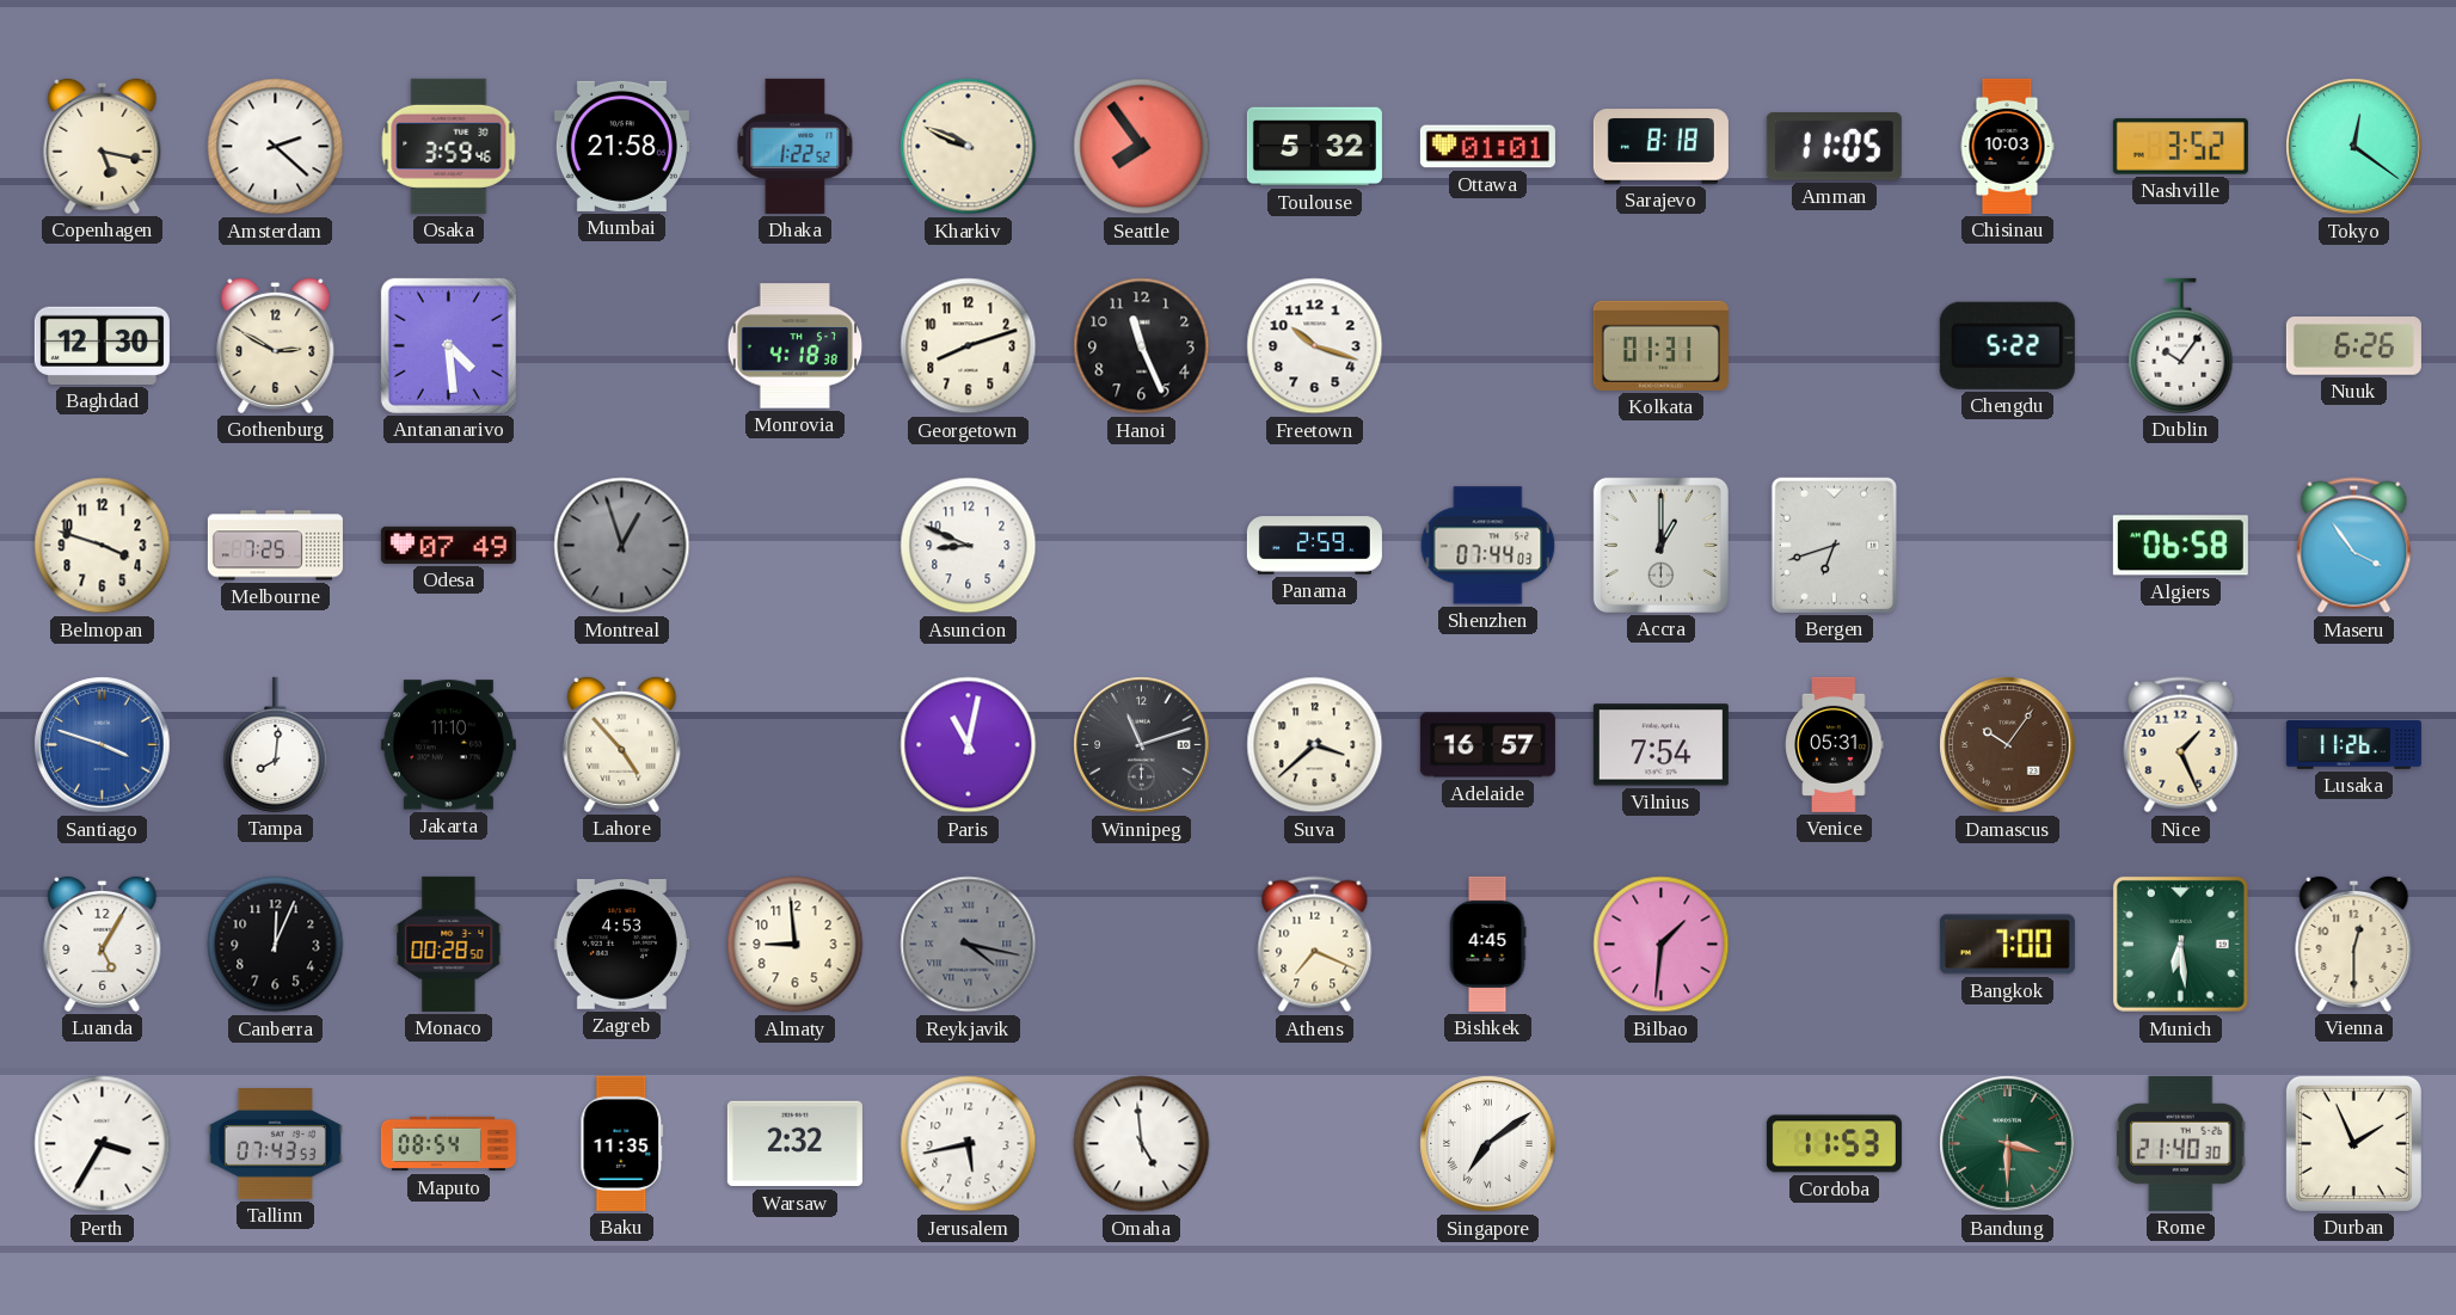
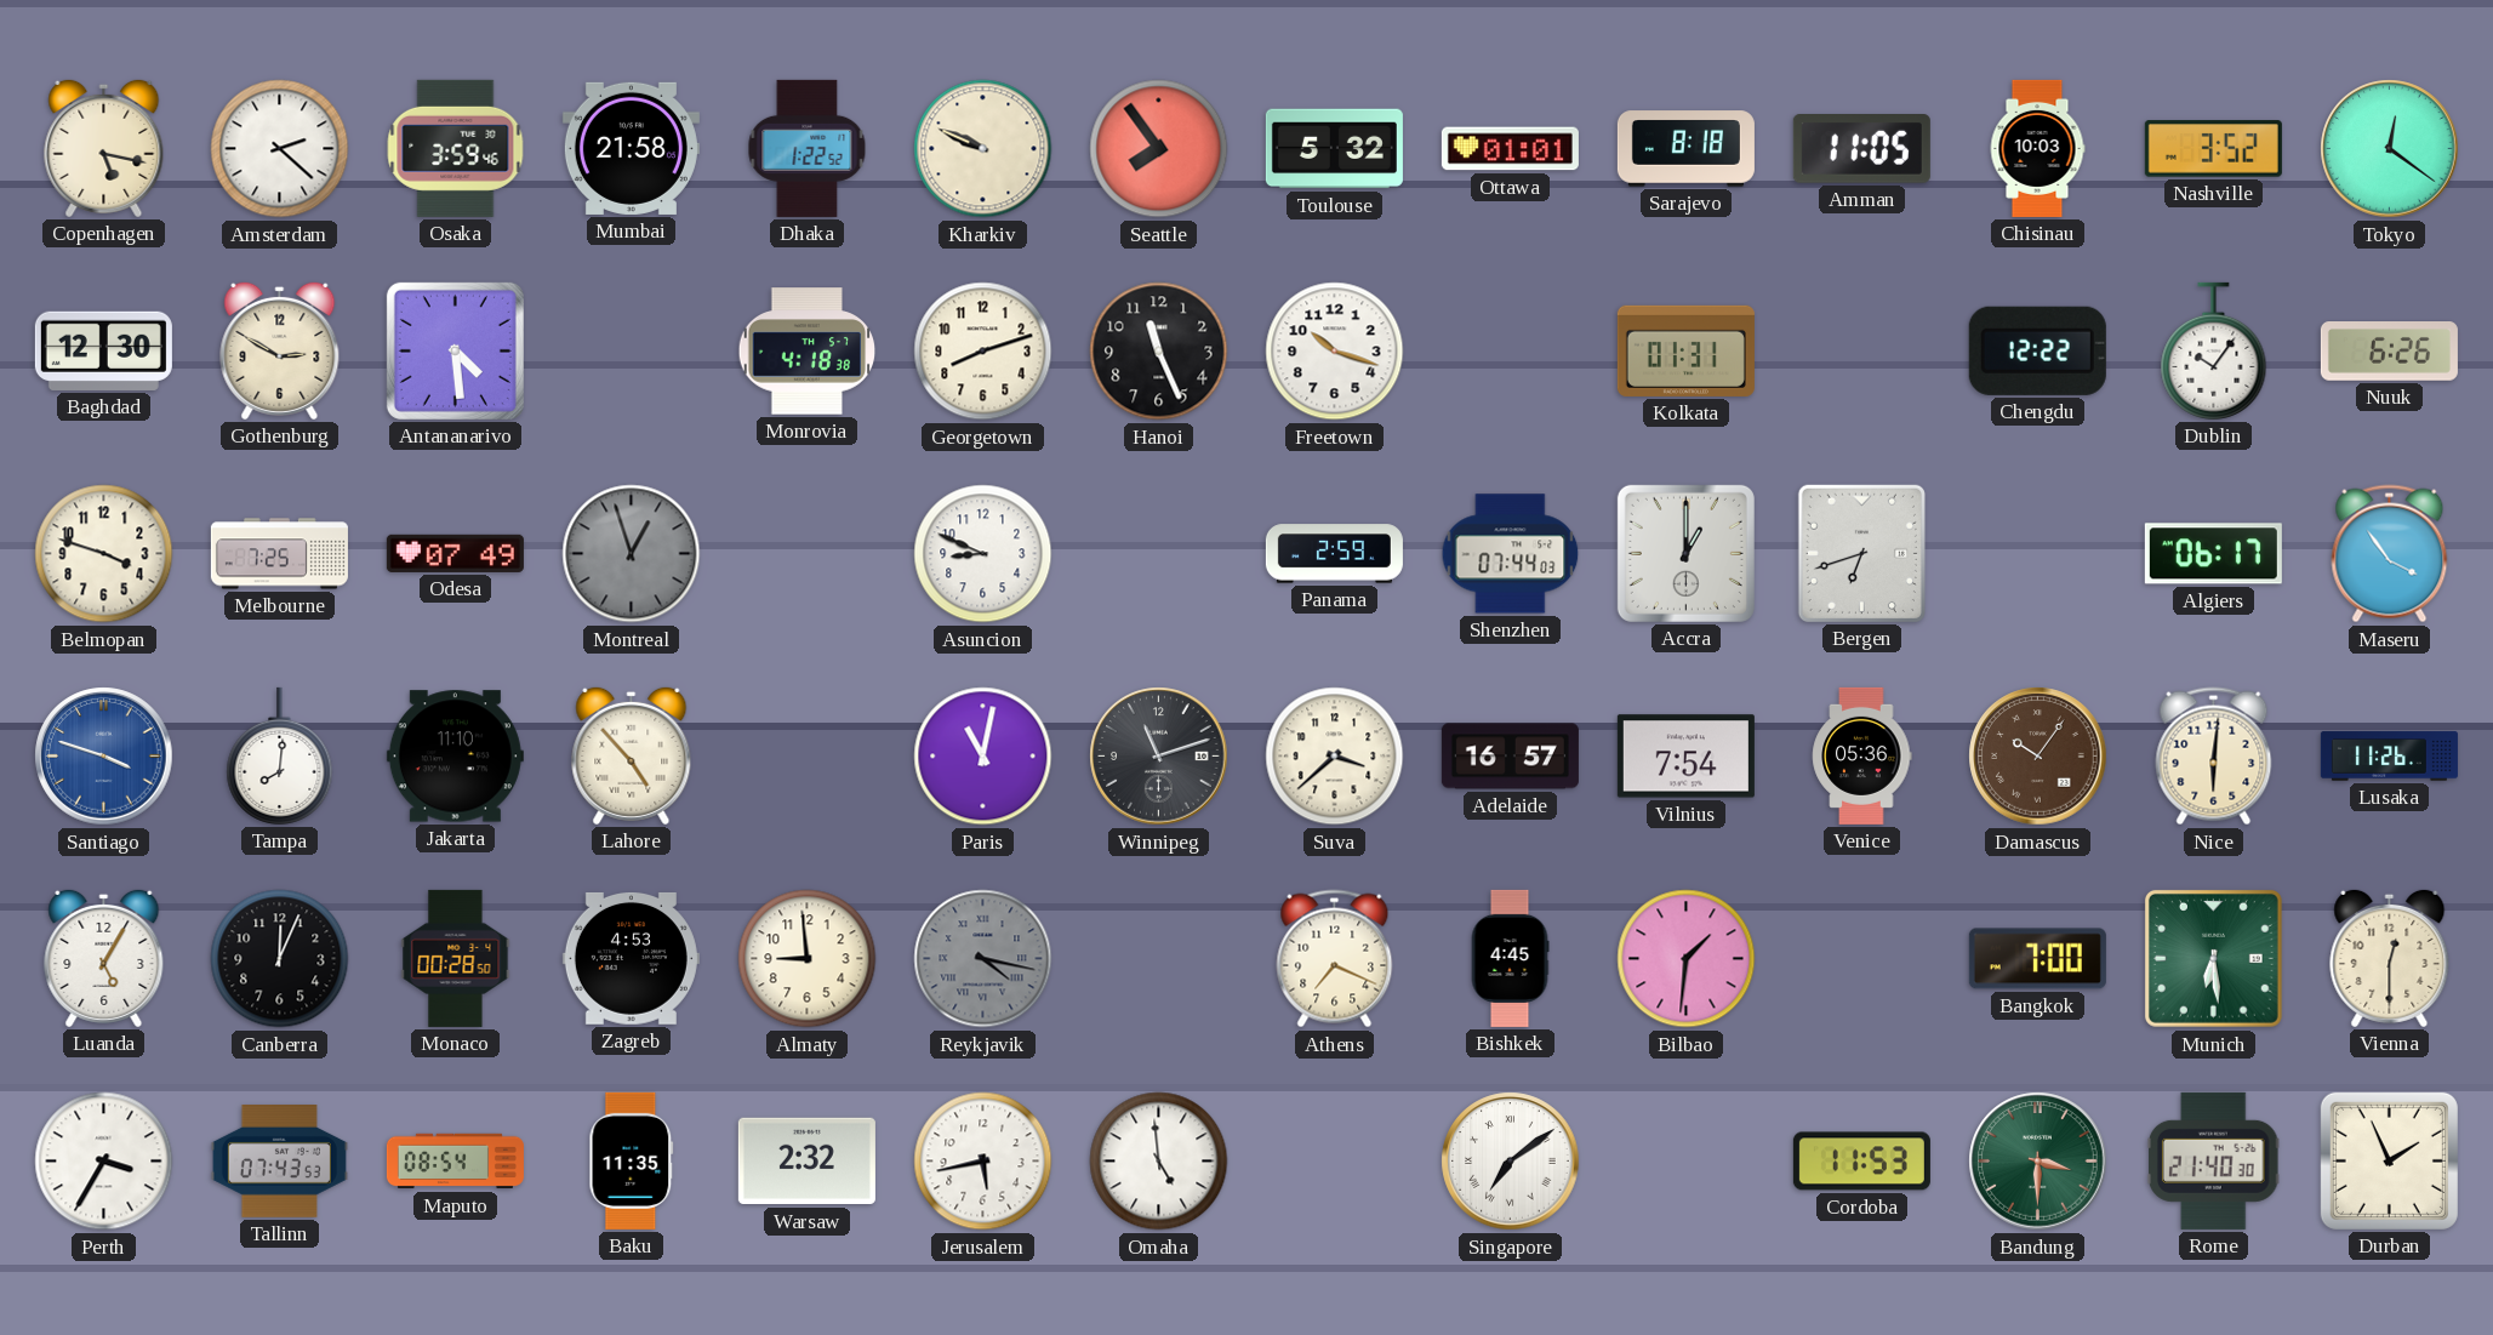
Chengdu: 5:22 -> 12:22 (2037, 350)
Algiers: 06:58 -> 06:17 (2213, 554)
Venice: 05:31 -> 05:36 (1862, 755)
Nice: 1:26 -> 6:01 (2214, 757)
